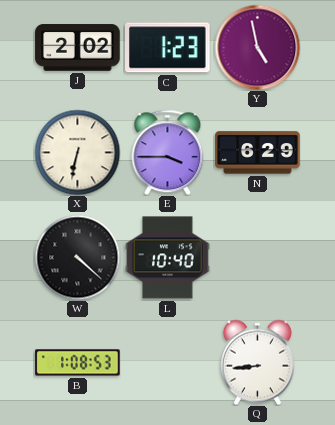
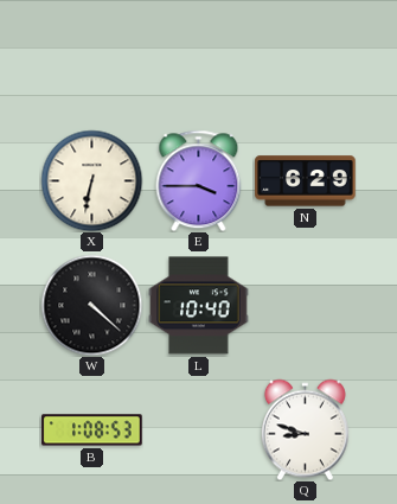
J: 2:02 -> none (78, 48)
C: 1:23 -> none (168, 48)
Y: 4:58 -> none (257, 47)
Q: 8:44 -> 8:48 (305, 429)
